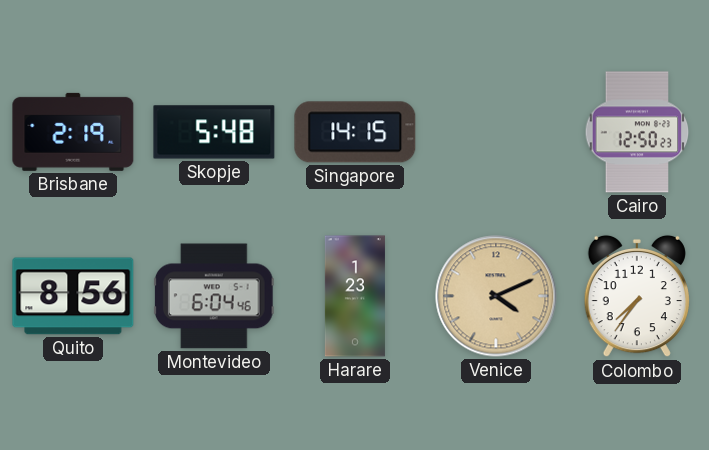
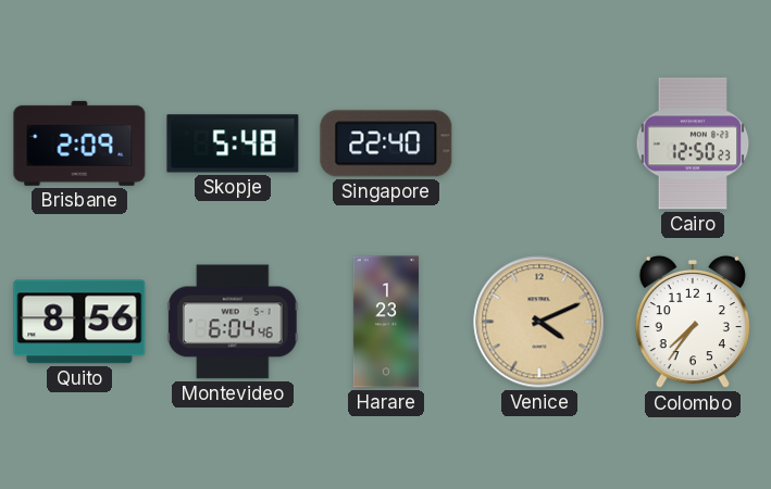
Brisbane: 2:19 -> 2:09 (79, 143)
Singapore: 14:15 -> 22:40 (386, 143)
